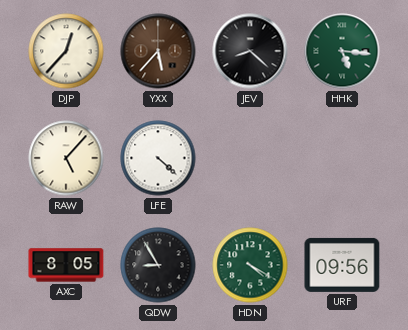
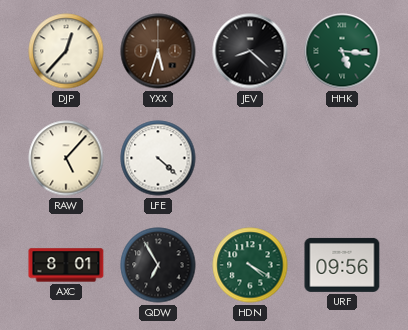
YXX: 5:37 -> 5:33 (158, 51)
AXC: 8:05 -> 8:01 (66, 265)
QDW: 8:55 -> 6:55 (158, 265)
